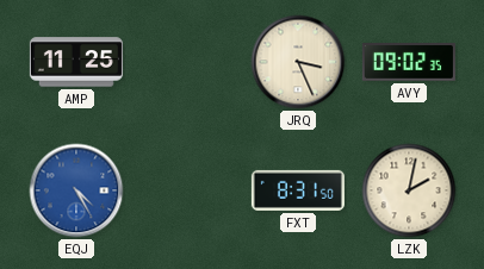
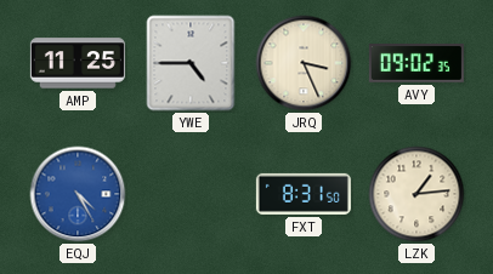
YWE: none -> 4:45 (191, 63)
LZK: 2:02 -> 1:14 (416, 194)
